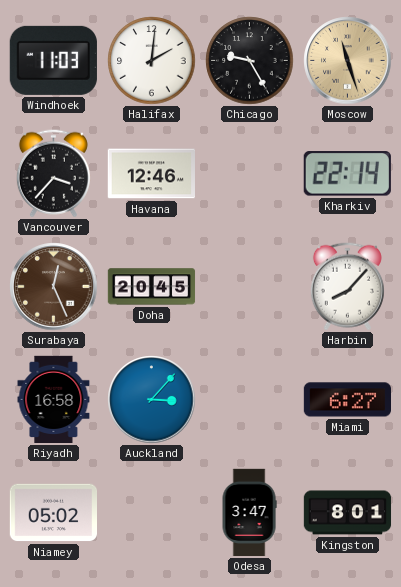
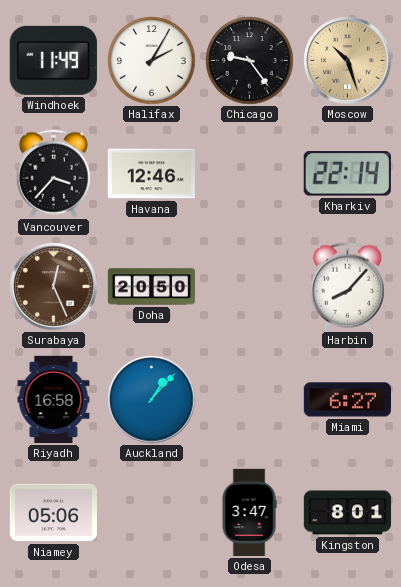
Windhoek: 11:03 -> 11:49 (53, 60)
Halifax: 2:01 -> 2:05 (152, 61)
Chicago: 9:25 -> 9:24 (250, 61)
Moscow: 11:27 -> 10:27 (348, 61)
Doha: 20:45 -> 20:50 (152, 287)
Auckland: 3:07 -> 1:07 (152, 400)
Niamey: 05:02 -> 05:06 (53, 513)
